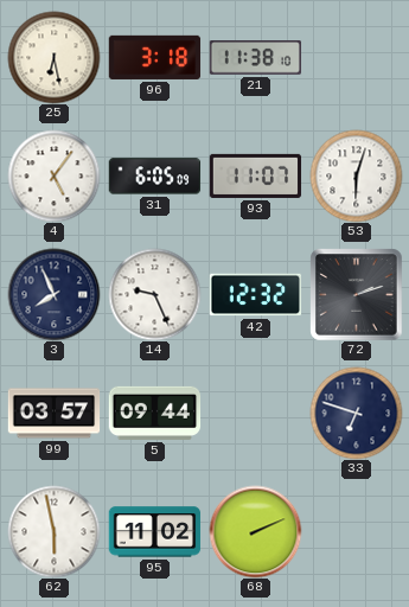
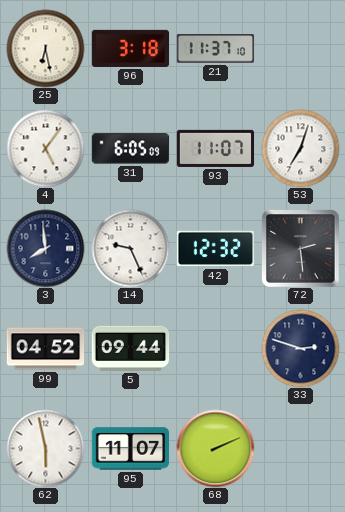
21: 11:38 -> 11:37 (215, 49)
53: 6:03 -> 7:03 (300, 148)
3: 7:56 -> 7:59 (45, 248)
72: 2:12 -> 2:29 (300, 248)
99: 03:57 -> 04:52 (45, 349)
33: 6:48 -> 2:48 (300, 348)
95: 11:02 -> 11:07 (130, 449)
